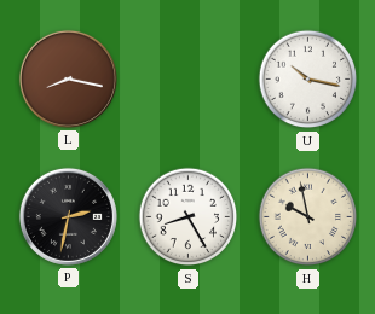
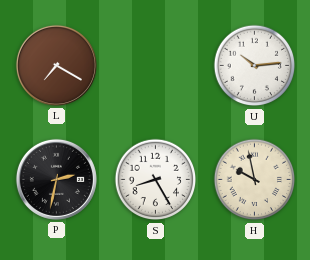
L: 8:17 -> 7:20 (56, 65)
U: 10:17 -> 10:14 (255, 66)
